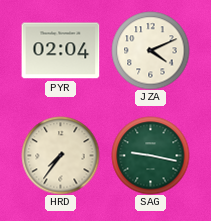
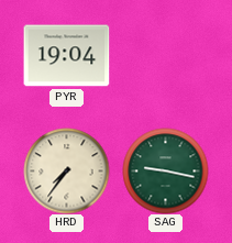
PYR: 02:04 -> 19:04 (66, 56)
JZA: 4:11 -> none (150, 50)
